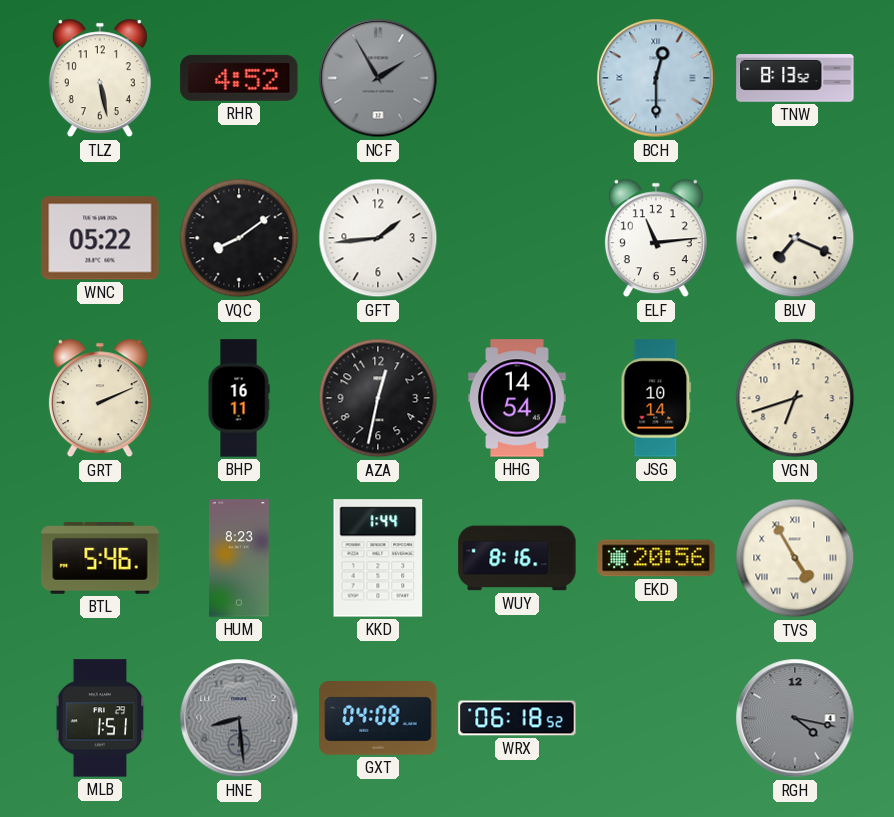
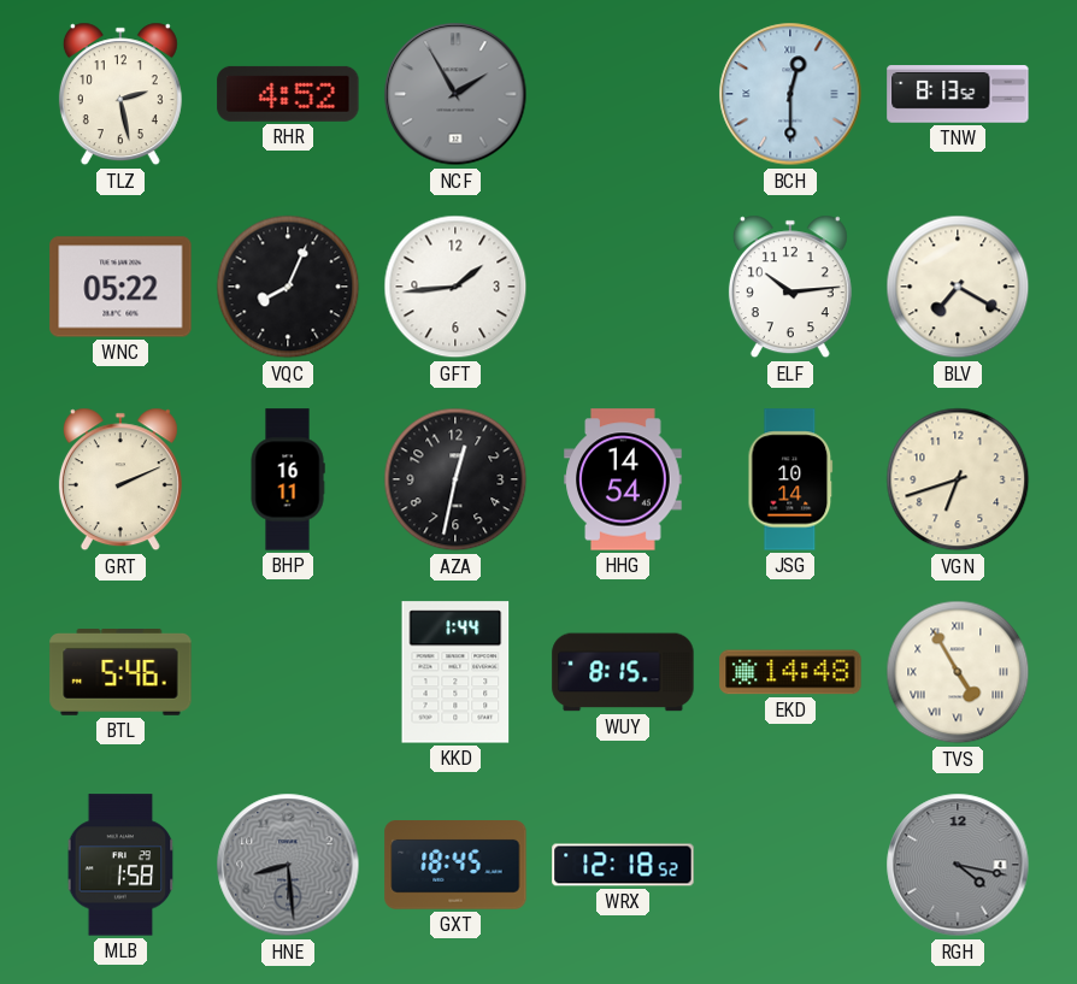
TLZ: 5:28 -> 2:28 (120, 94)
VQC: 8:09 -> 8:04 (288, 287)
ELF: 11:14 -> 10:14 (790, 287)
BLV: 7:19 -> 7:20 (958, 287)
HUM: 8:23 -> none (239, 558)
WUY: 8:16 -> 8:15 (623, 672)
EKD: 20:56 -> 14:48 (790, 672)
MLB: 1:51 -> 1:58 (120, 865)
GXT: 04:08 -> 18:45 (455, 866)
WRX: 06:18 -> 12:18 (623, 865)
